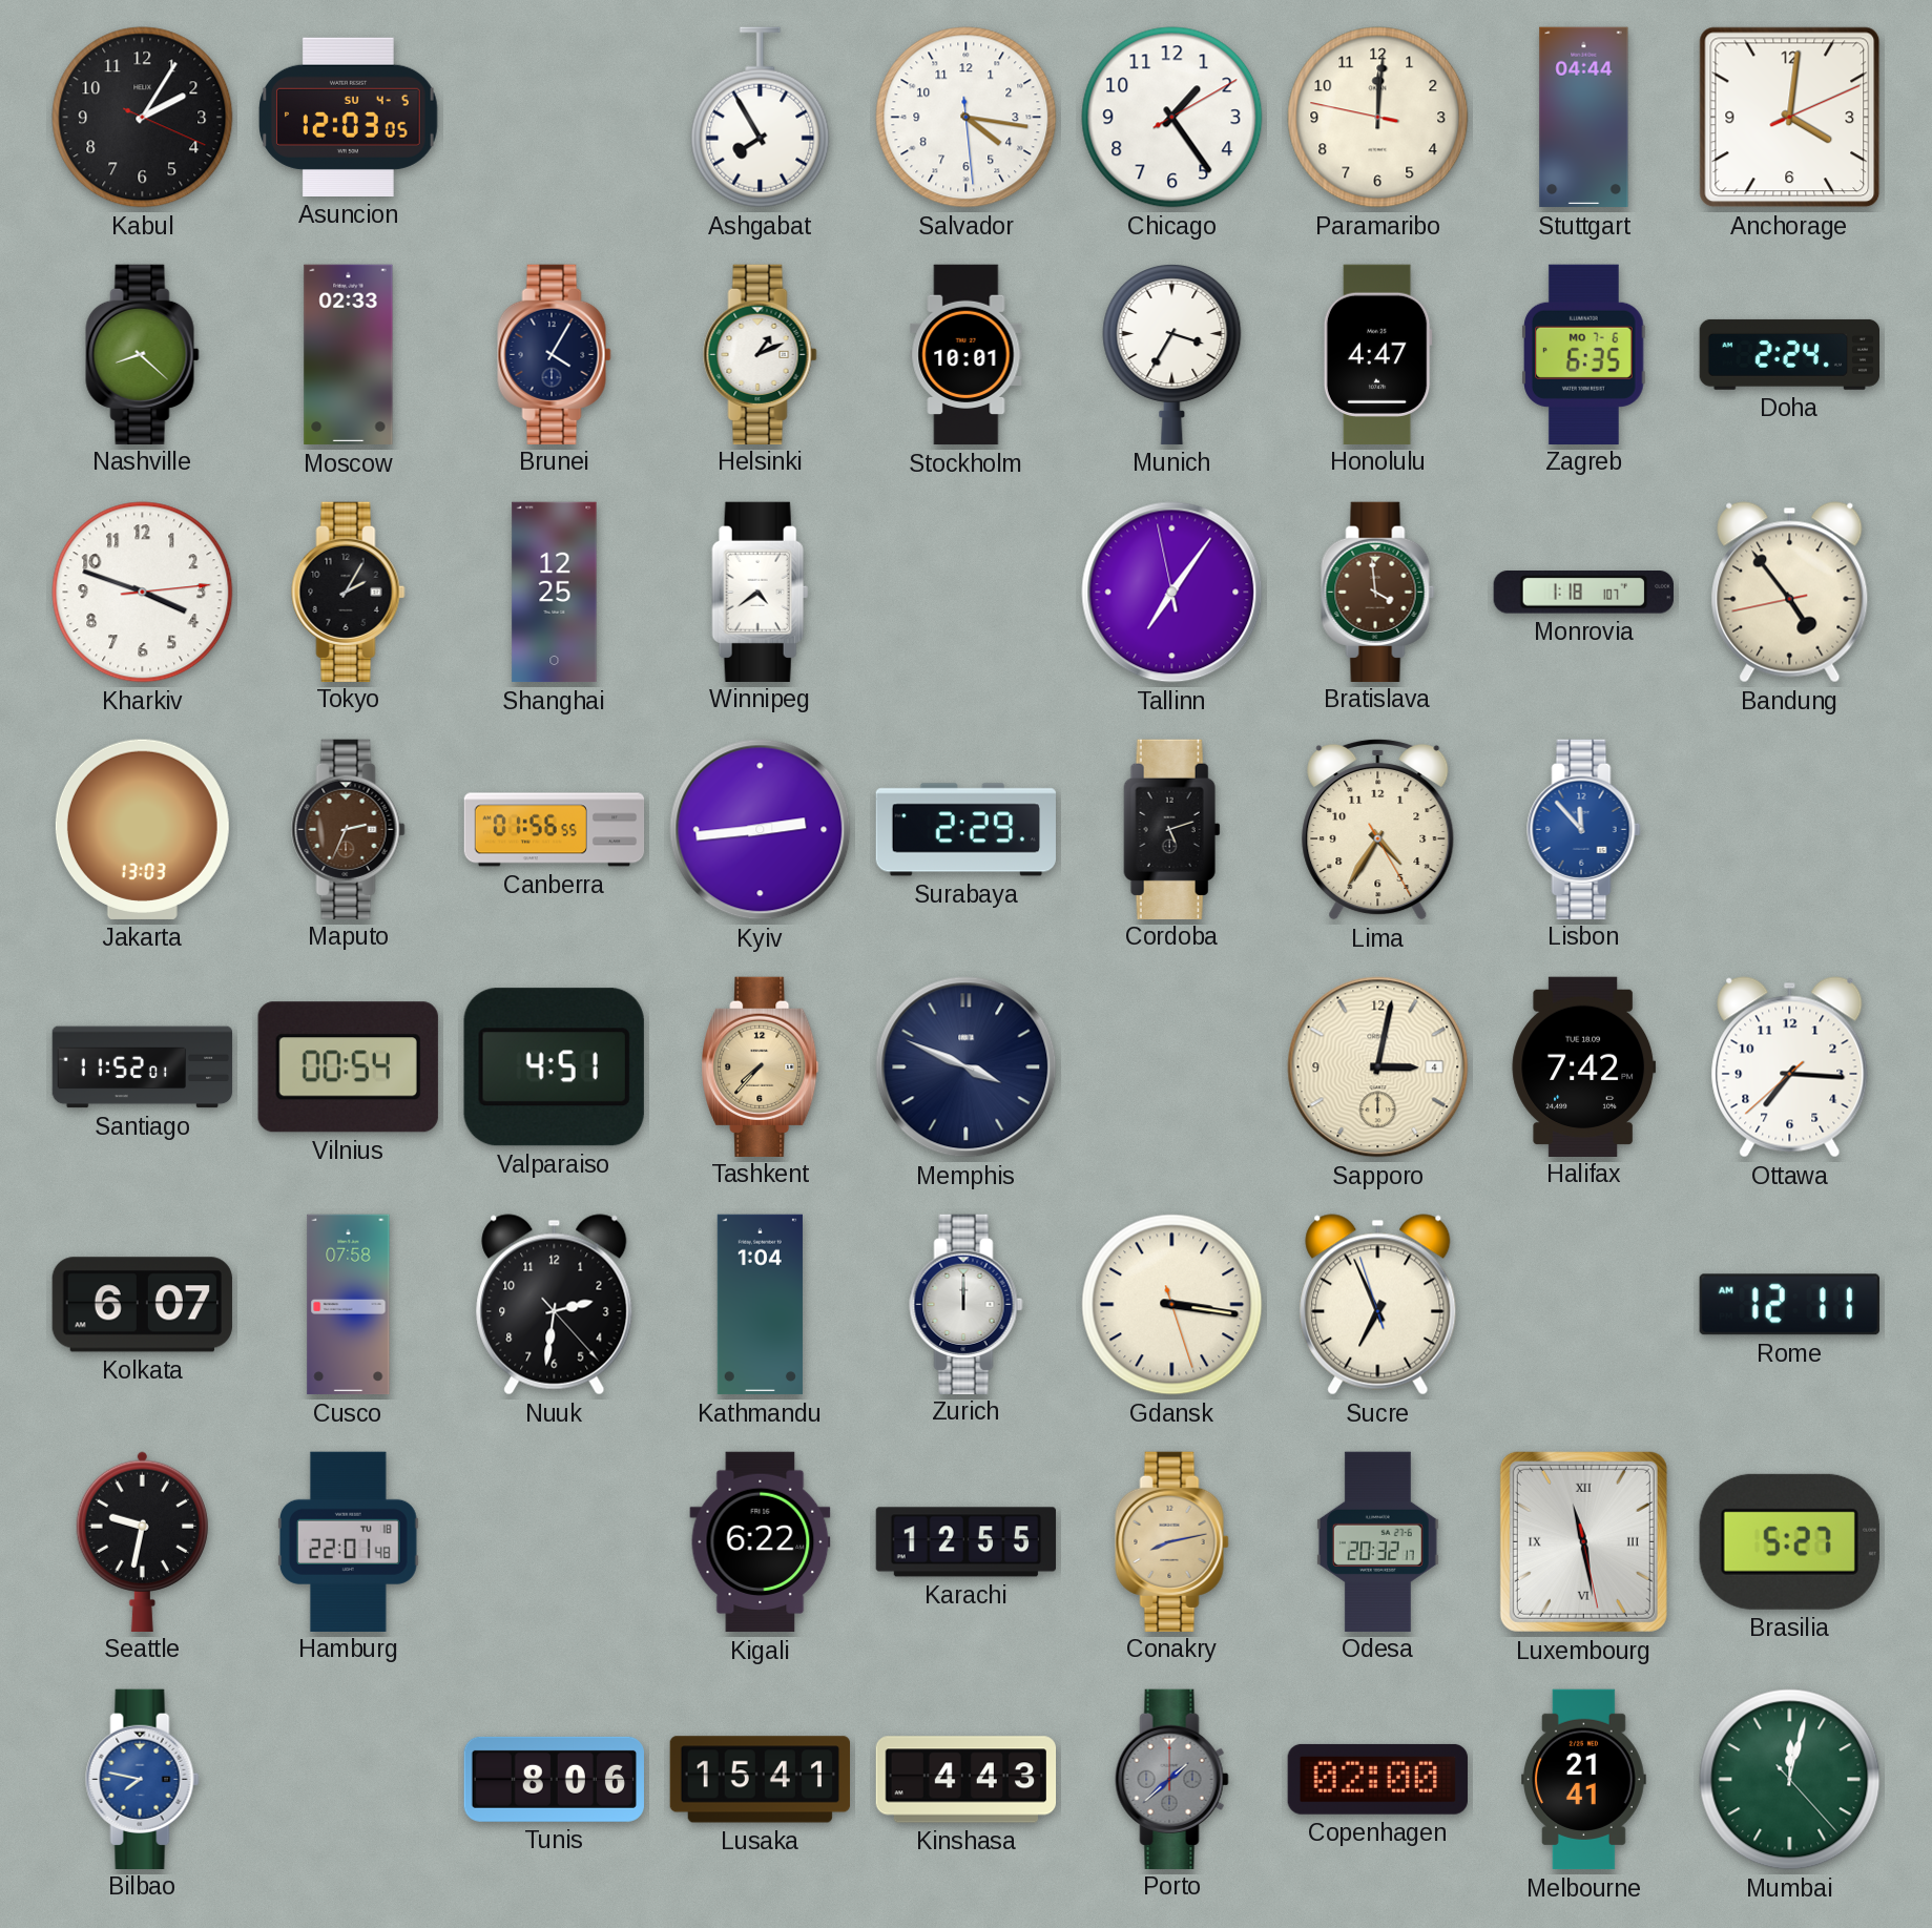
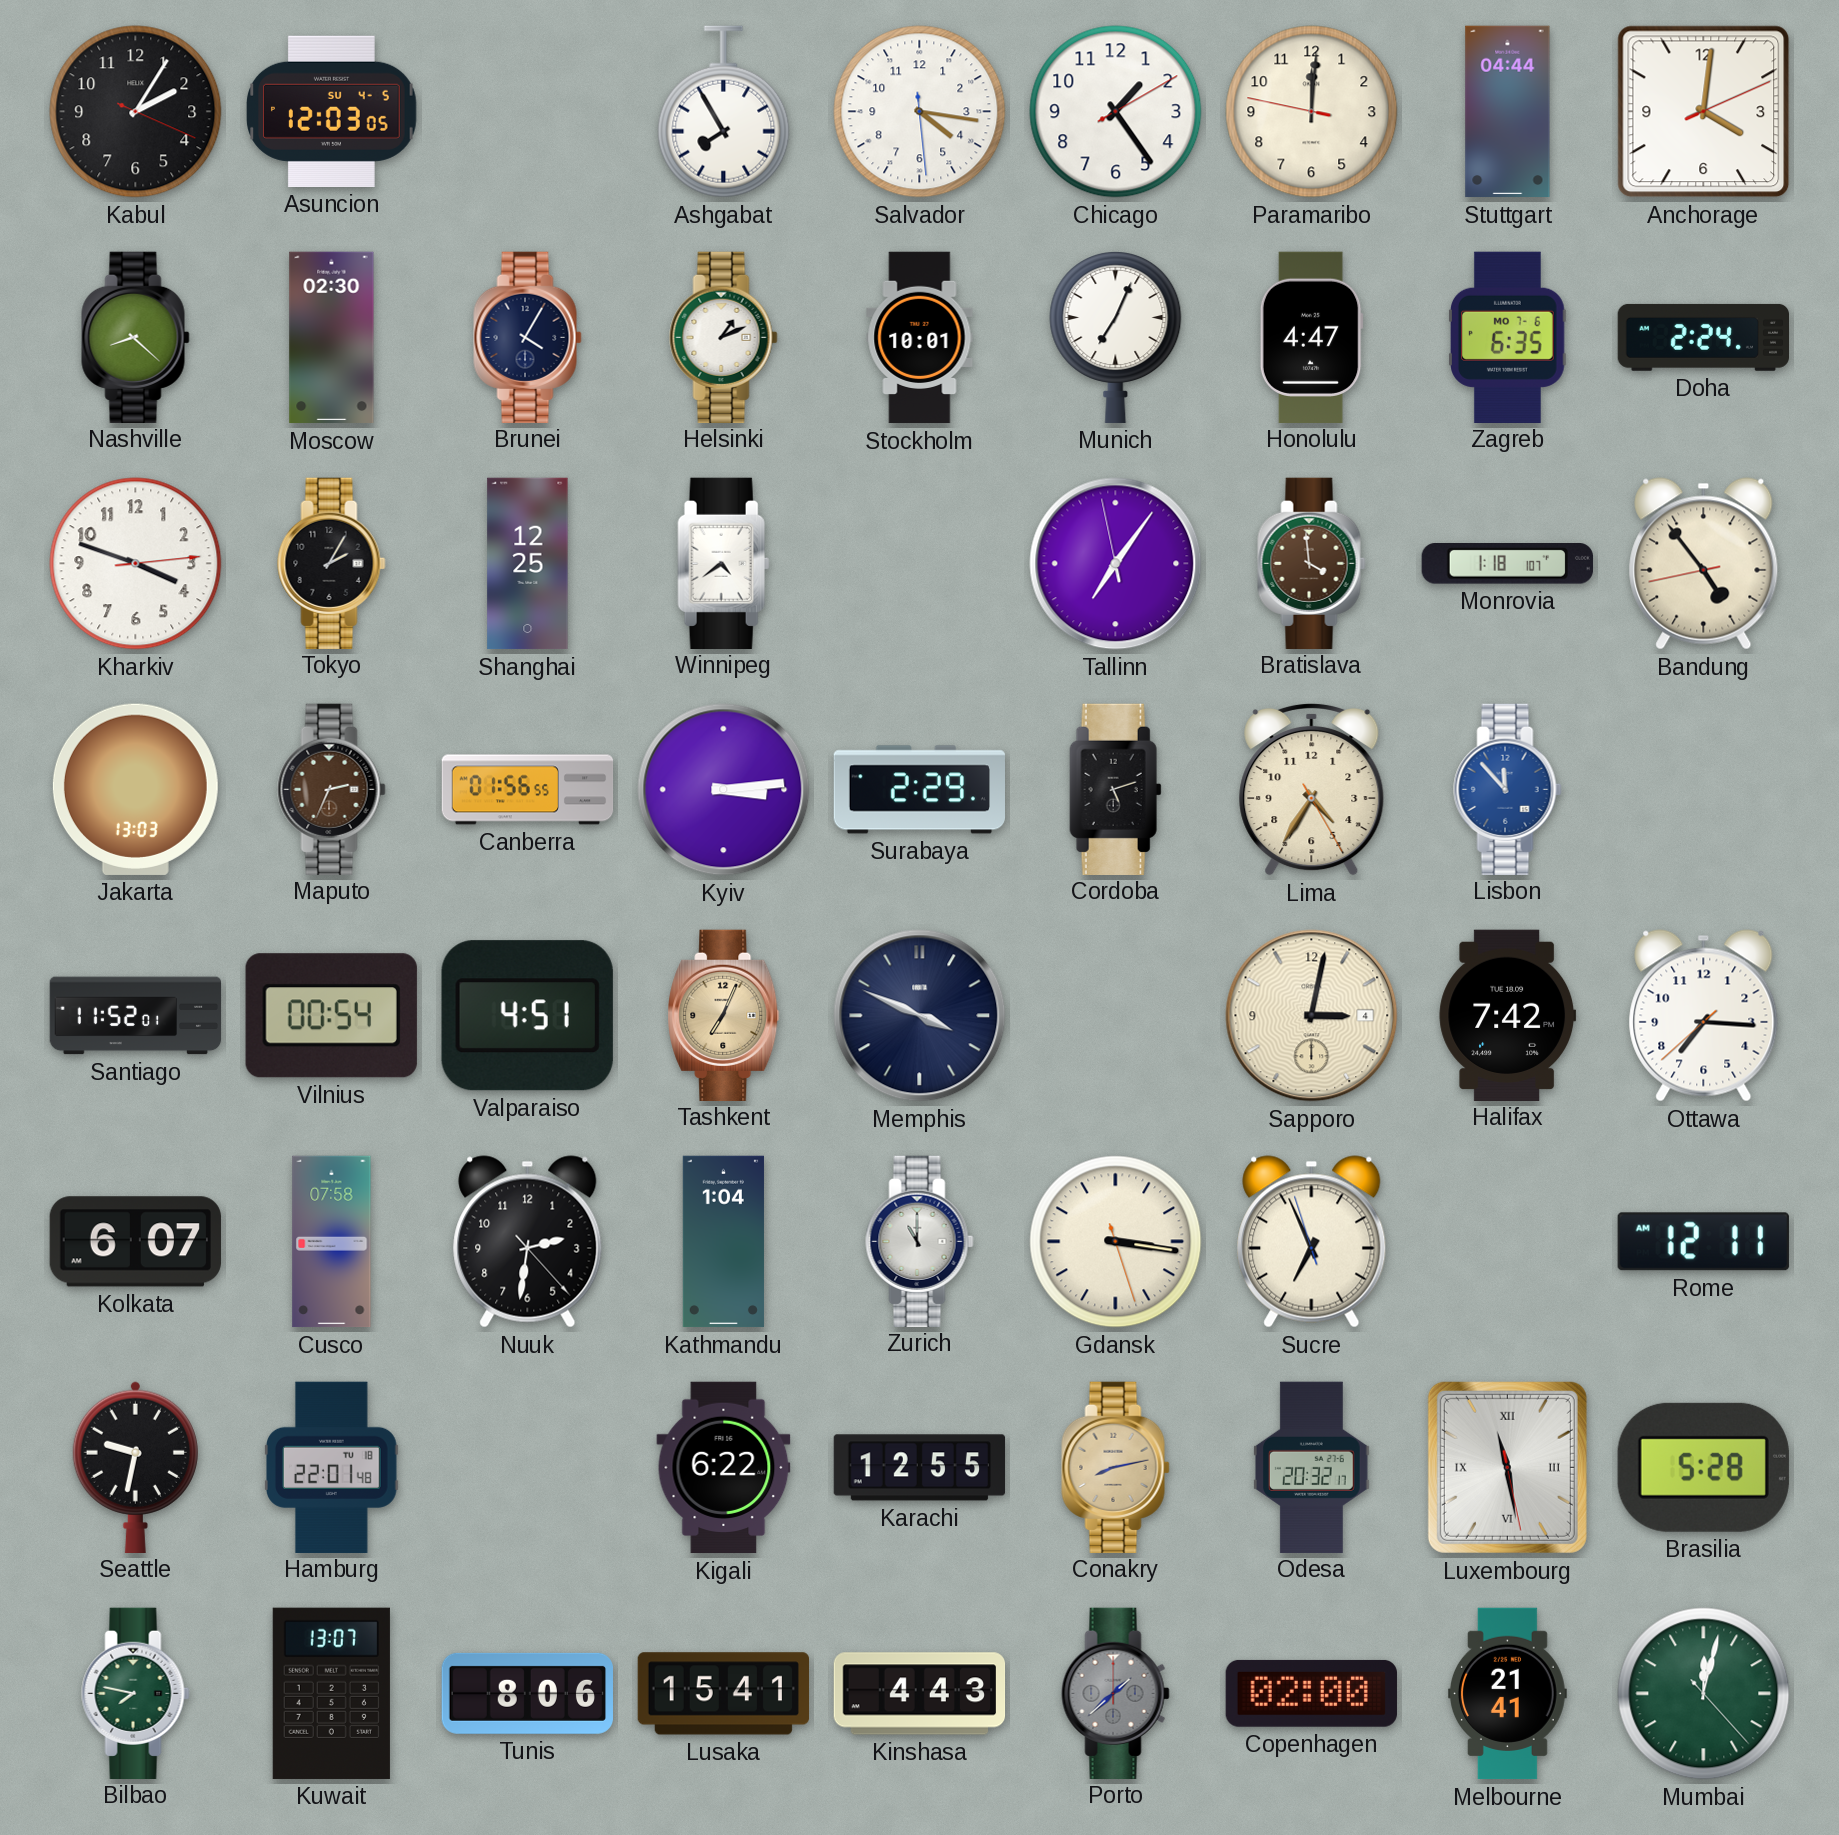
Moscow: 02:33 -> 02:30 (332, 338)
Munich: 3:35 -> 7:04 (1116, 338)
Kyiv: 2:44 -> 3:14 (724, 790)
Tashkent: 7:37 -> 7:04 (724, 1015)
Zurich: 12:00 -> 11:00 (920, 1241)
Brasilia: 5:27 -> 5:28 (1703, 1467)
Bilbao dial: blue -> green (136, 1693)
Kuwait: none -> 13:07 (331, 1693)
